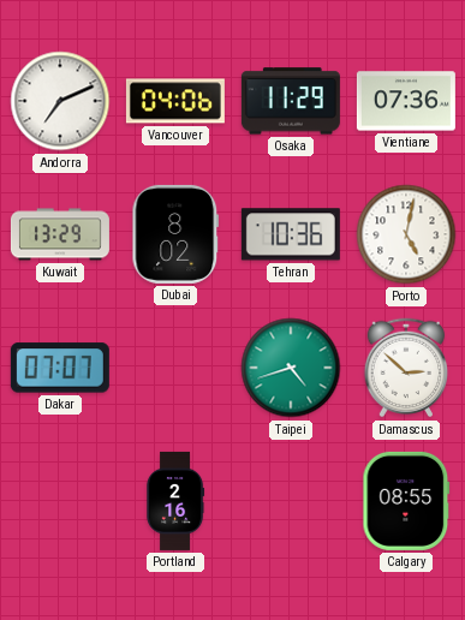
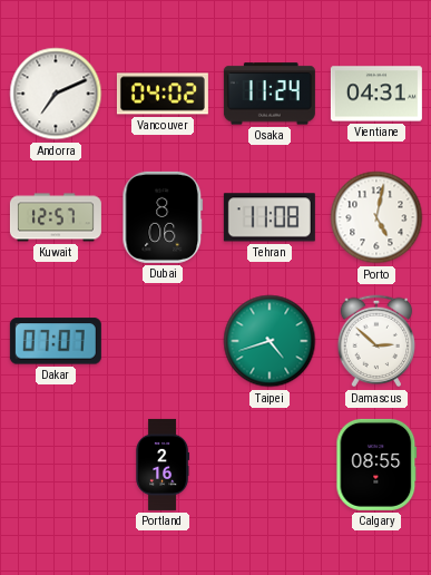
Vancouver: 04:06 -> 04:02 (163, 94)
Osaka: 11:29 -> 11:24 (270, 94)
Vientiane: 07:36 -> 04:31 (376, 94)
Kuwait: 13:29 -> 12:57 (56, 217)
Dubai: 8:02 -> 8:06 (163, 217)
Tehran: 10:36 -> 11:08 (270, 217)
